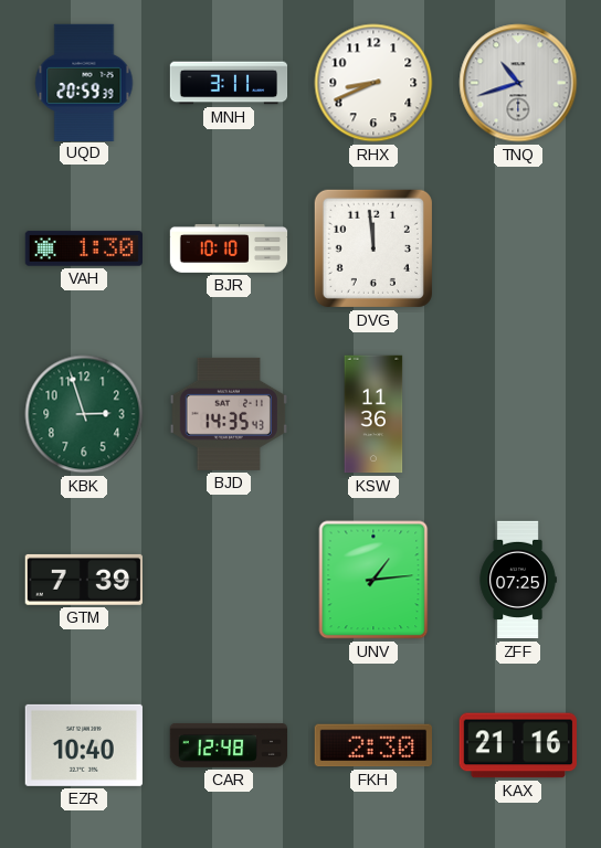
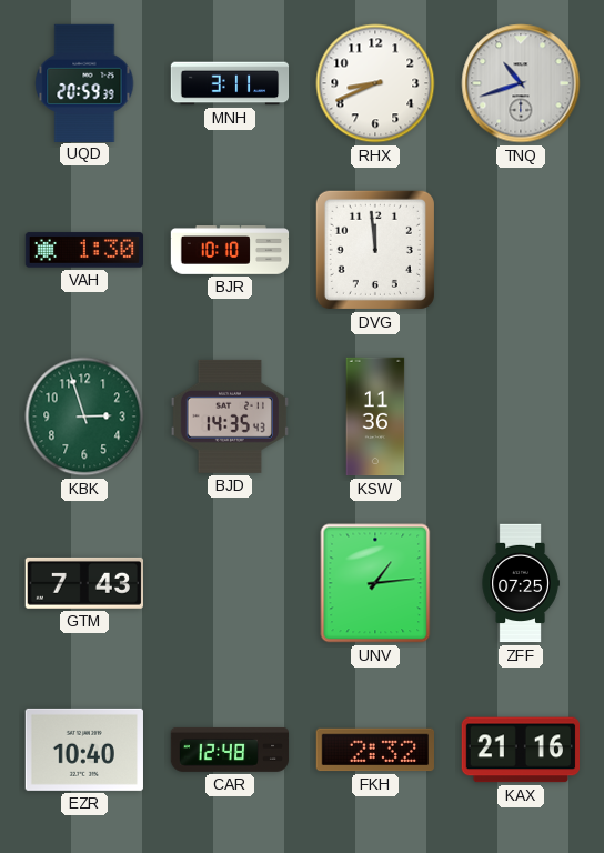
GTM: 7:39 -> 7:43 (83, 583)
FKH: 2:30 -> 2:32 (374, 750)
